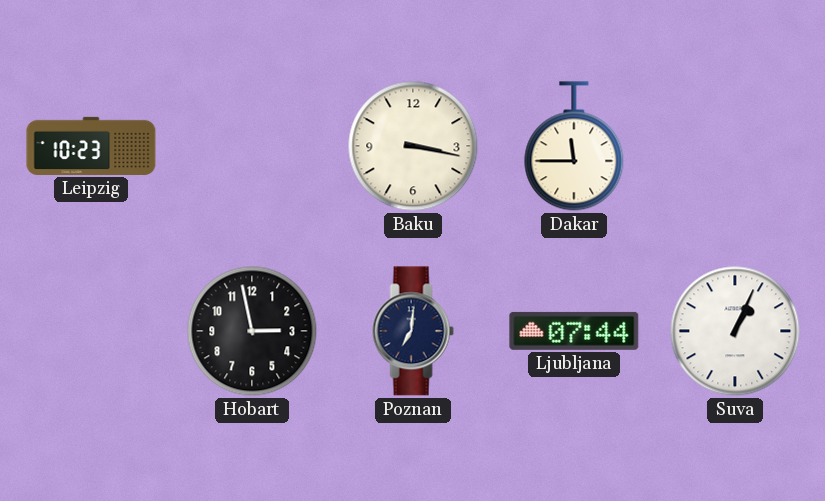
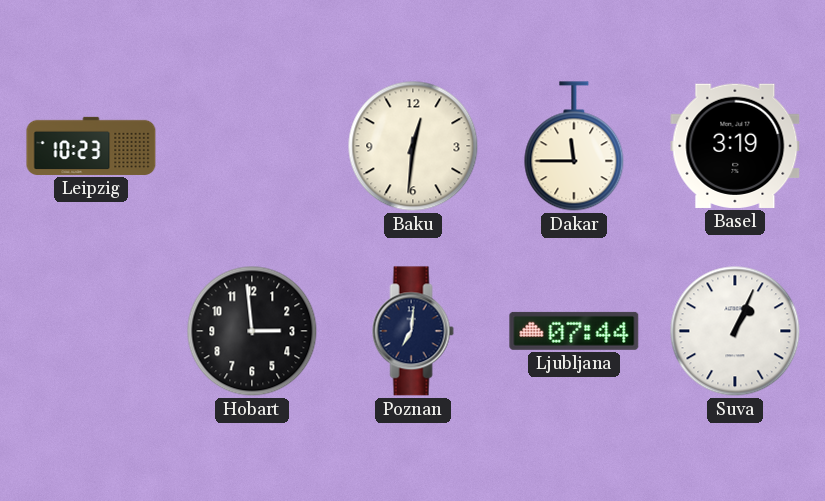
Baku: 3:17 -> 12:31 (413, 146)
Basel: none -> 3:19 (735, 146)
Hobart: 2:58 -> 2:59 (252, 331)
